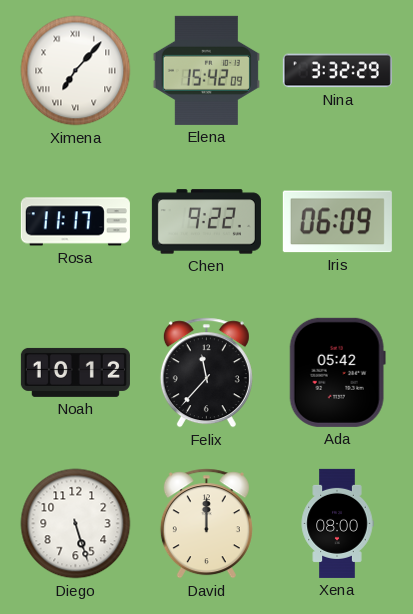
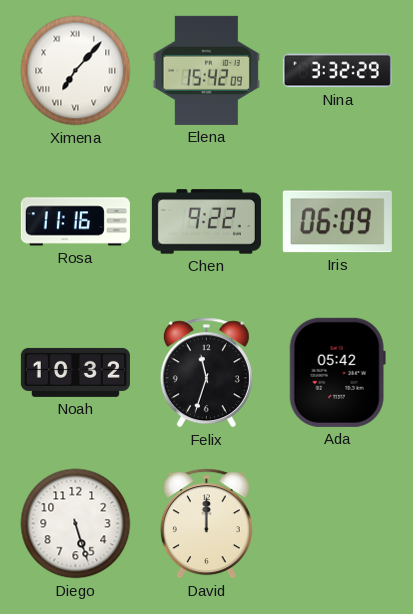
Rosa: 11:17 -> 11:16 (75, 222)
Noah: 10:12 -> 10:32 (75, 372)
Felix: 11:37 -> 11:33 (206, 373)
Xena: 08:00 -> none (337, 523)
